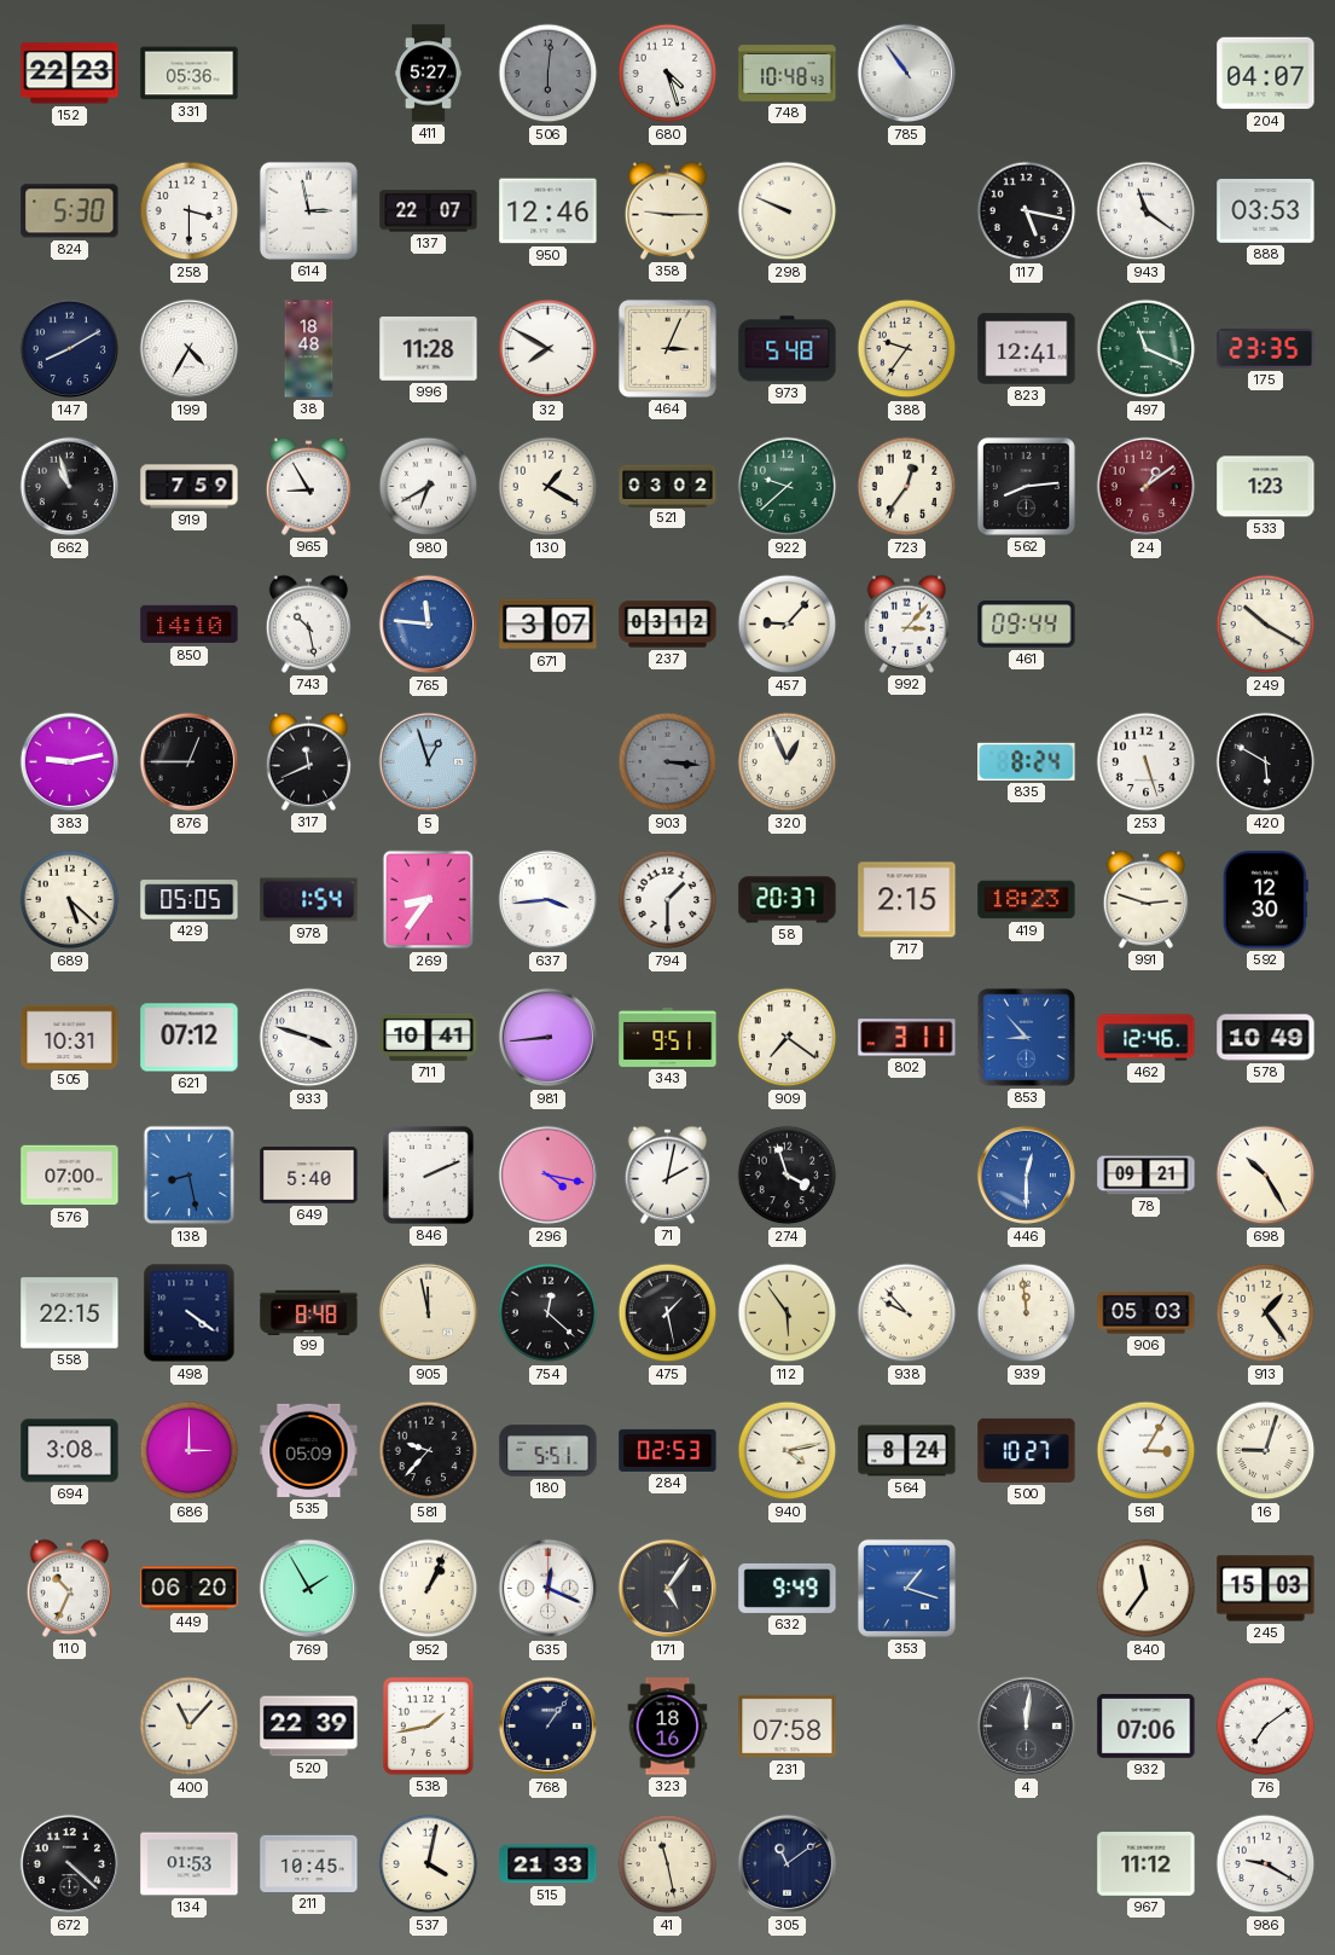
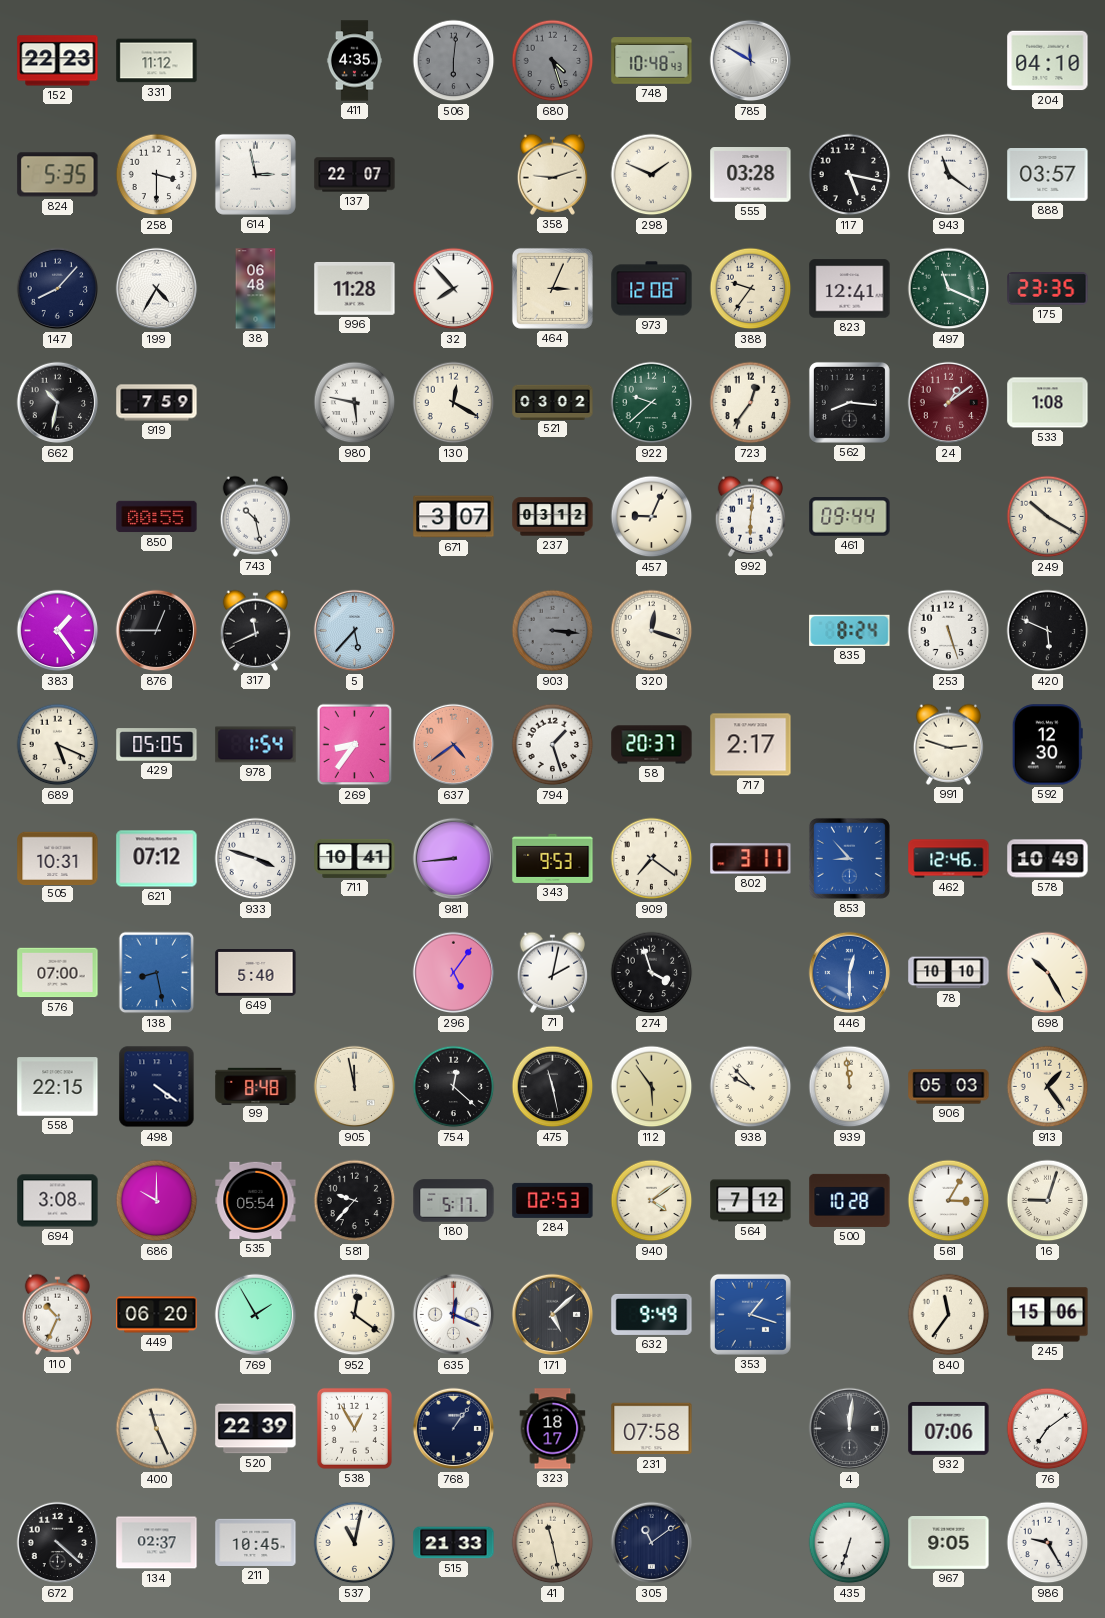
331: 05:36 -> 11:12 (157, 61)
411: 5:27 -> 4:35 (354, 61)
680 dial: white -> grey (553, 61)
785: 10:54 -> 11:50 (751, 61)
204: 04:07 -> 04:10 (1048, 61)
824: 5:30 -> 5:35 (58, 175)
950: 12:46 -> none (548, 211)
358: 9:15 -> 9:12 (552, 174)
298: 9:49 -> 1:49 (652, 175)
555: none -> 03:28 (751, 175)
888: 03:53 -> 03:57 (1048, 175)
147: 8:10 -> 8:07 (58, 289)
38: 18:48 -> 06:48 (256, 289)
32: 7:50 -> 7:53 (454, 289)
973: 5:48 -> 12:08 (652, 289)
662: 10:57 -> 10:32 (58, 403)
965: 8:55 -> none (308, 486)
980: 6:40 -> 5:47 (355, 403)
130: 1:20 -> 12:20 (454, 403)
562: 8:14 -> 8:16 (849, 402)
533: 1:23 -> 1:08 (1048, 403)
850: 14:10 -> 00:55 (157, 517)
765: 11:46 -> none (429, 625)
457: 9:07 -> 9:04 (652, 517)
992: 3:07 -> 6:01 (750, 516)
383: 9:13 -> 1:24 (58, 631)
5: 12:57 -> 5:37 (355, 631)
320: 12:56 -> 12:18 (652, 631)
420: 5:50 -> 5:49 (1048, 631)
689: 5:22 -> 5:19 (58, 745)
637: 3:44 -> 4:39 (454, 745)
637 dial: white -> salmon (454, 745)
794: 1:30 -> 1:27 (553, 745)
717: 2:15 -> 2:17 (751, 745)
419: 18:23 -> none (1027, 900)
343: 9:51 -> 9:53 (553, 858)
846: 2:11 -> none (428, 1174)
296: 4:17 -> 5:06 (454, 973)
78: 09:21 -> 10:10 (949, 973)
475: 1:28 -> 11:28 (553, 1087)
686: 3:00 -> 10:00 (157, 1201)
535: 05:09 -> 05:54 (256, 1200)
180: 5:51 -> 5:17 (454, 1201)
940: 4:13 -> 4:09 (652, 1201)
564: 8:24 -> 7:12 (751, 1201)
500: 10:27 -> 10:28 (850, 1200)
952: 1:04 -> 12:21 (355, 1315)
171: 5:06 -> 5:08 (553, 1315)
245: 15:03 -> 15:06 (1048, 1315)
400: 11:07 -> 11:26 (157, 1429)
538: 1:43 -> 12:55 (354, 1428)
323: 18:16 -> 18:17 (553, 1429)
134: 01:53 -> 02:37 (157, 1543)
537: 4:02 -> 11:02 (355, 1543)
435: none -> 6:33 (850, 1543)
967: 11:12 -> 9:05 (949, 1543)
986: 9:20 -> 9:25 (1048, 1543)
